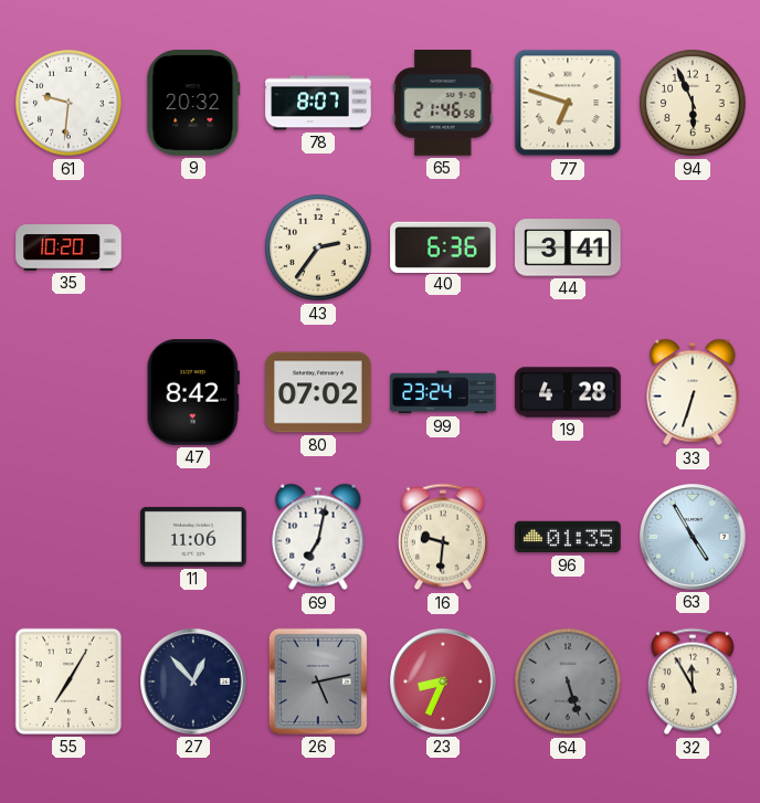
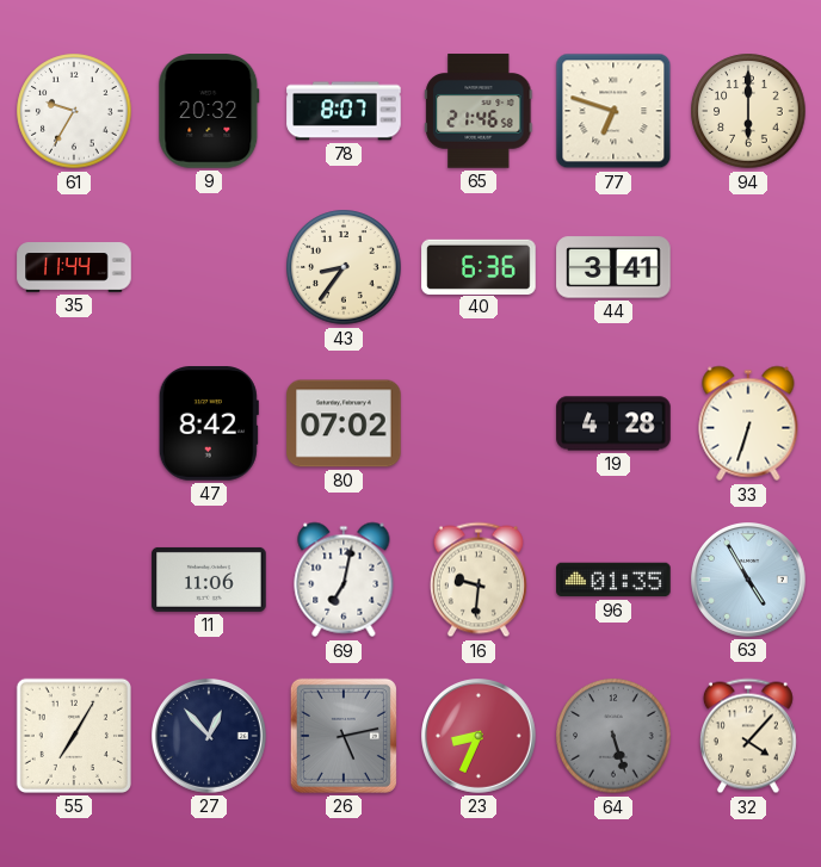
61: 9:31 -> 9:35 (74, 111)
94: 5:56 -> 6:00 (748, 111)
35: 10:20 -> 11:44 (74, 267)
43: 2:36 -> 8:36 (344, 267)
99: 23:24 -> none (443, 392)
32: 11:55 -> 4:07 (748, 736)
